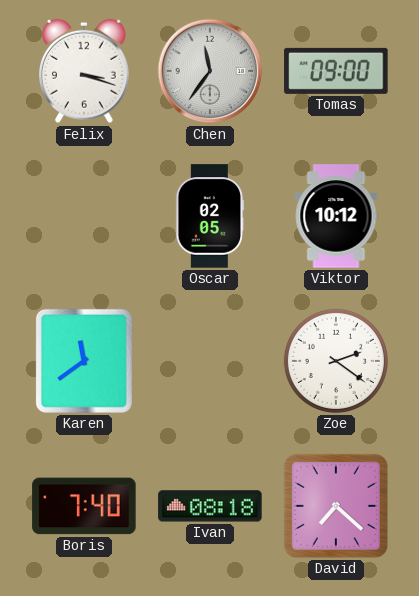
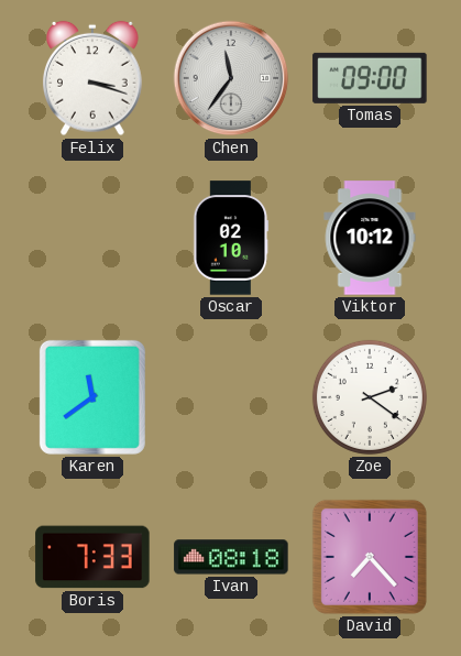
Oscar: 02:05 -> 02:10 (231, 238)
Boris: 7:40 -> 7:33 (92, 557)
David: 7:22 -> 7:23 (370, 557)
